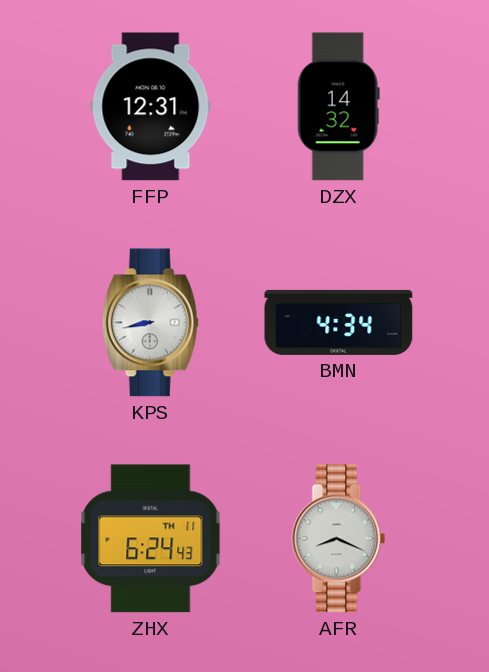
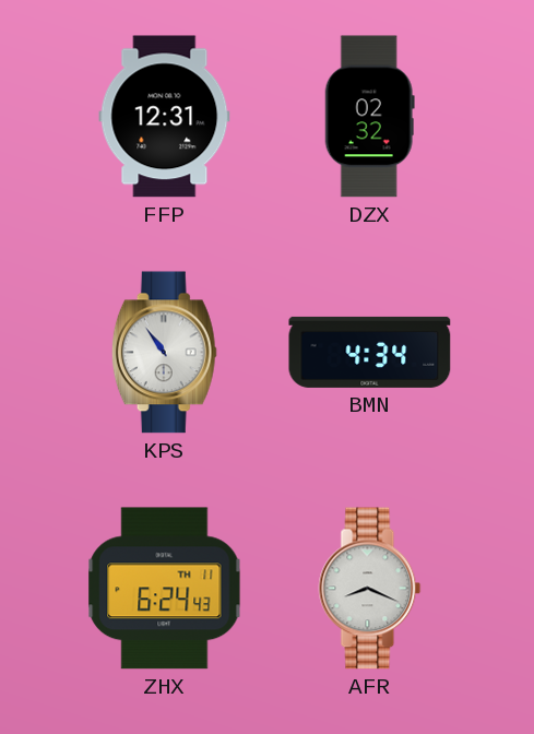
DZX: 14:32 -> 02:32 (369, 117)
KPS: 8:43 -> 10:54 (164, 353)
